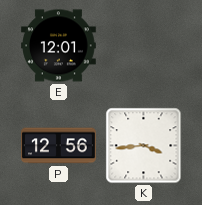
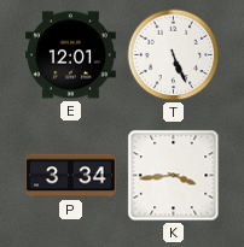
T: none -> 5:26 (174, 55)
P: 12:56 -> 3:34 (71, 176)
